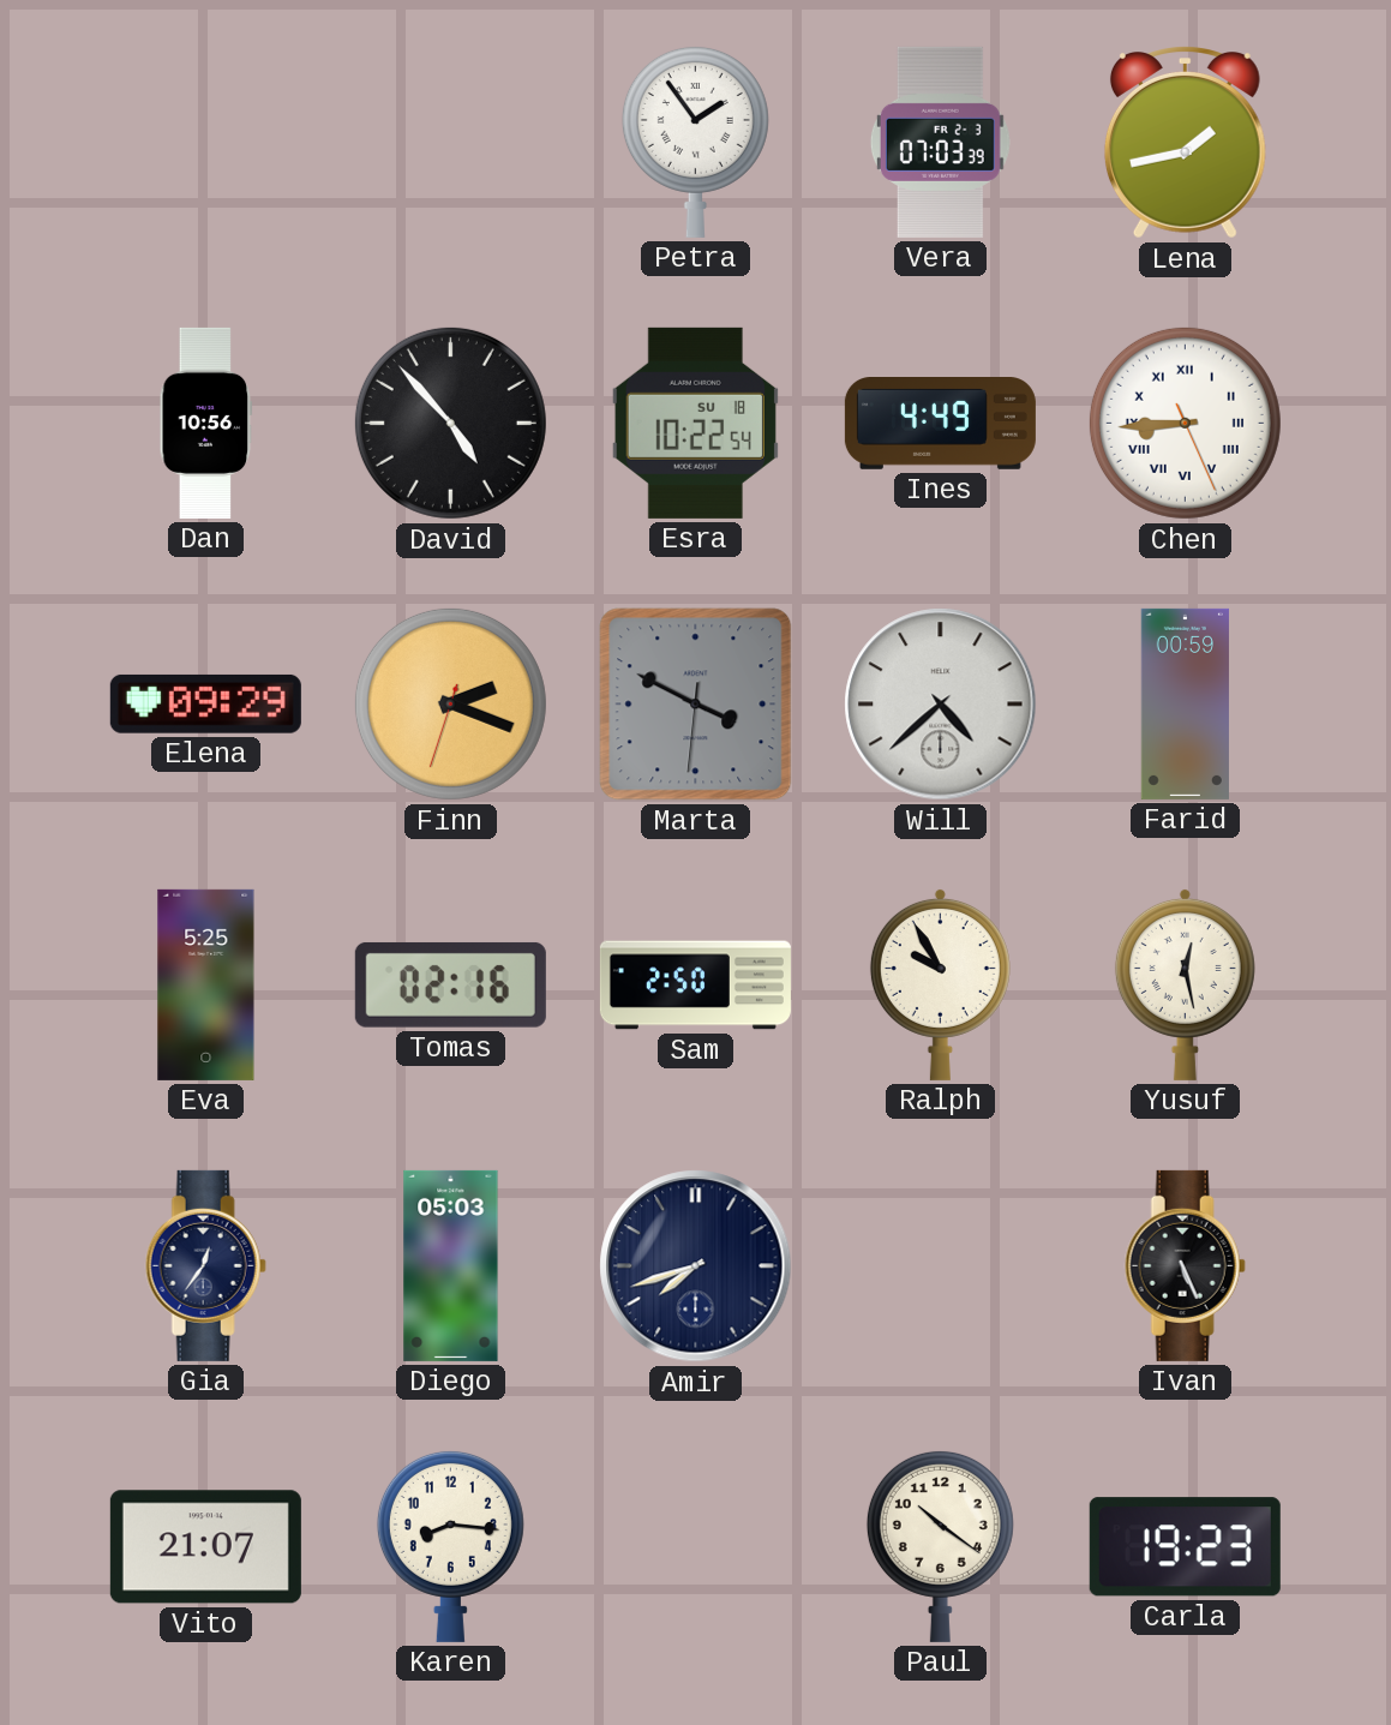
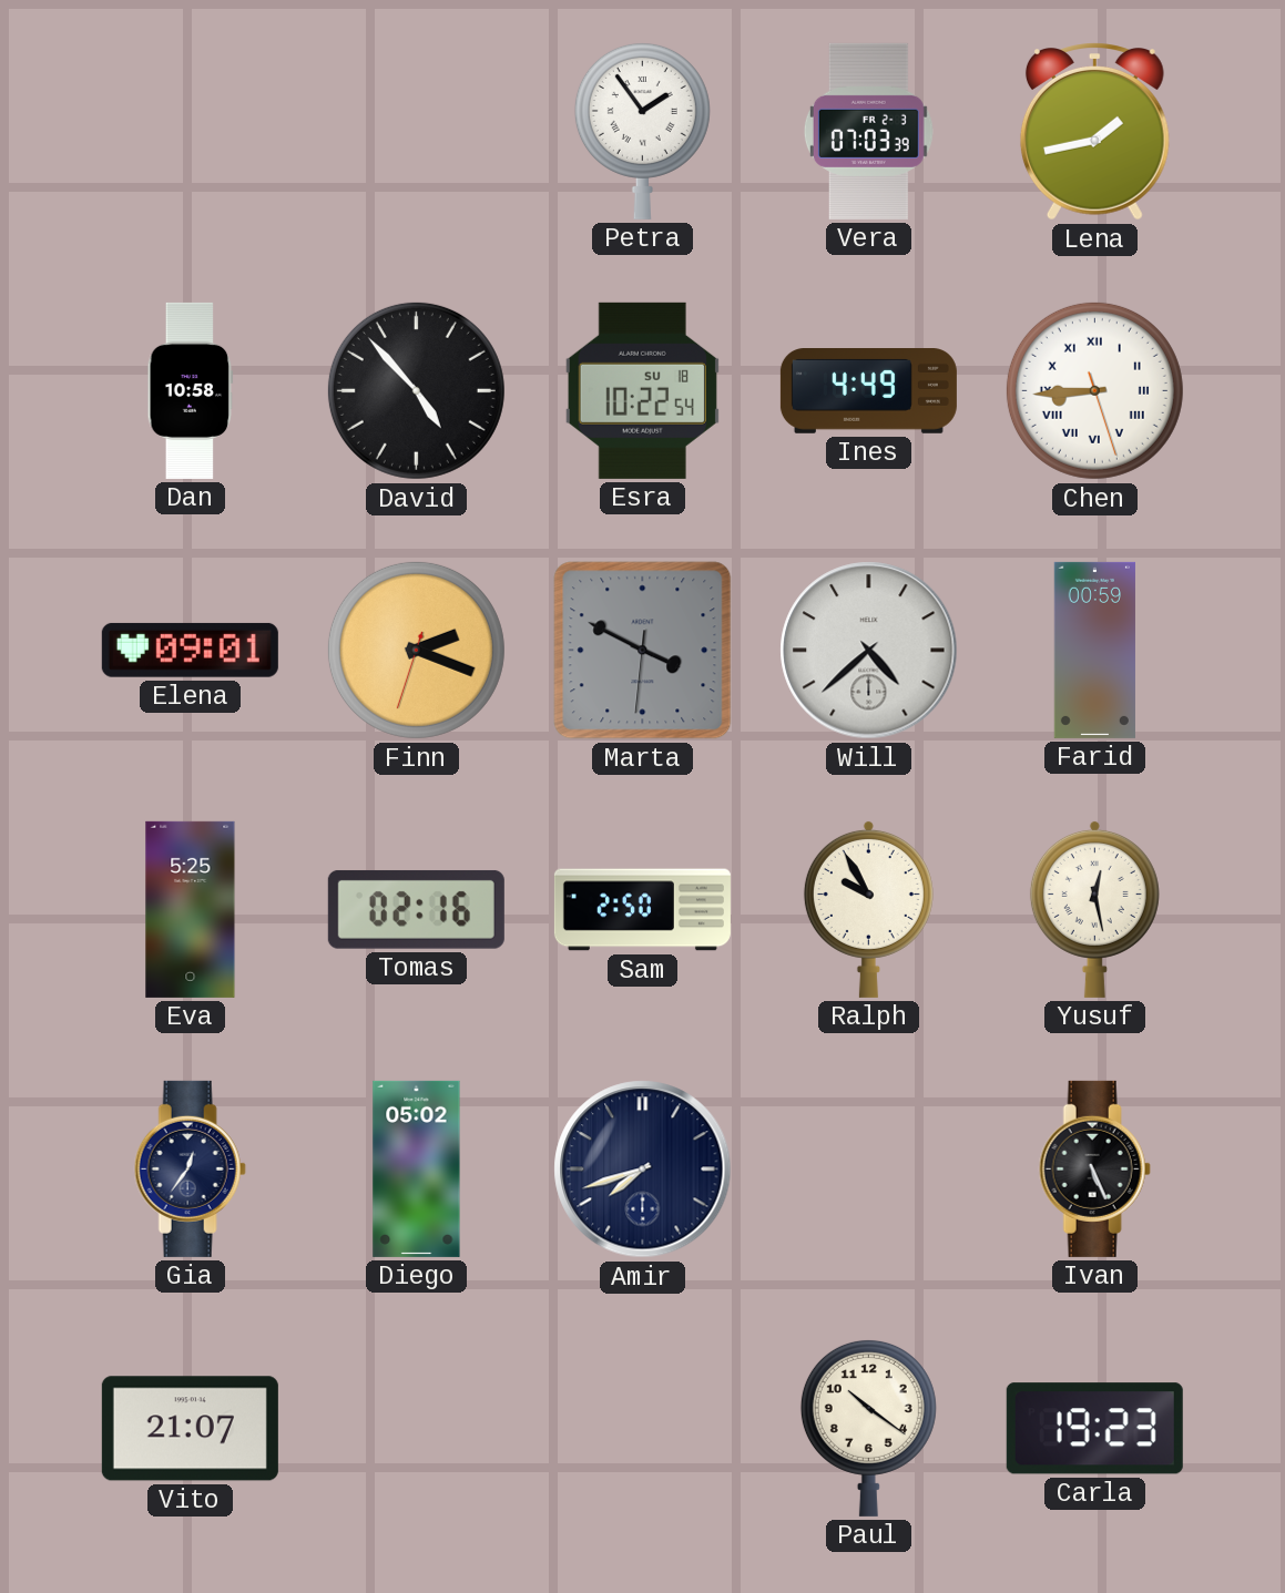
Dan: 10:56 -> 10:58 (191, 390)
Chen: 8:44:26 -> 8:44:27 (1094, 390)
Elena: 09:29 -> 09:01 (190, 650)
Diego: 05:03 -> 05:02 (417, 1168)
Karen: 8:16 -> none (450, 1546)
